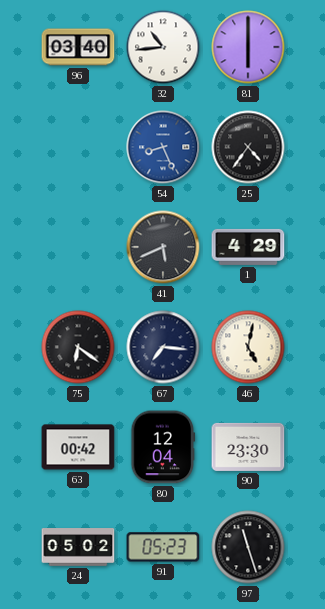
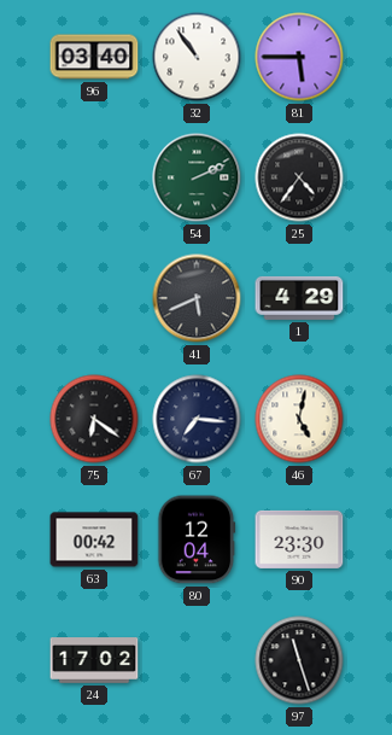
32: 10:44 -> 10:54 (197, 57)
81: 6:00 -> 5:45 (299, 57)
54: 8:26 -> 2:11 (197, 177)
54 dial: blue -> green (197, 177)
24: 05:02 -> 17:02 (94, 660)
91: 05:23 -> none (163, 547)
